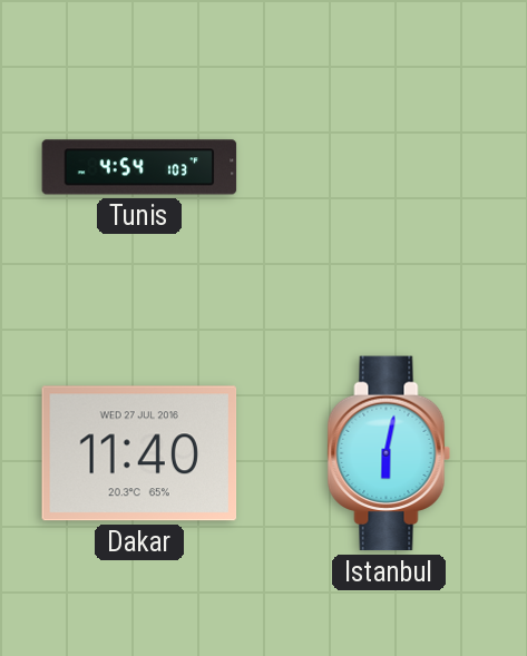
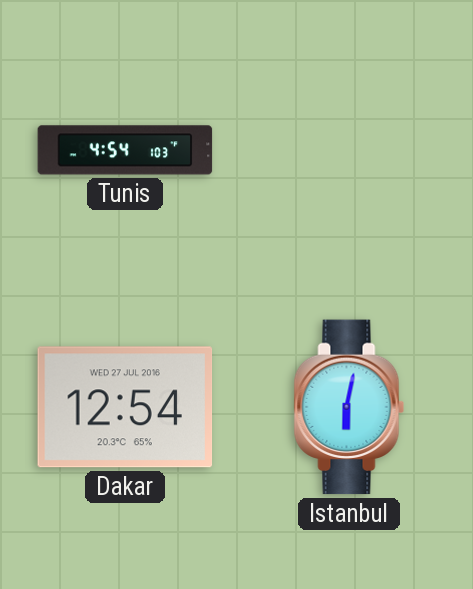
Dakar: 11:40 -> 12:54 (125, 407)
